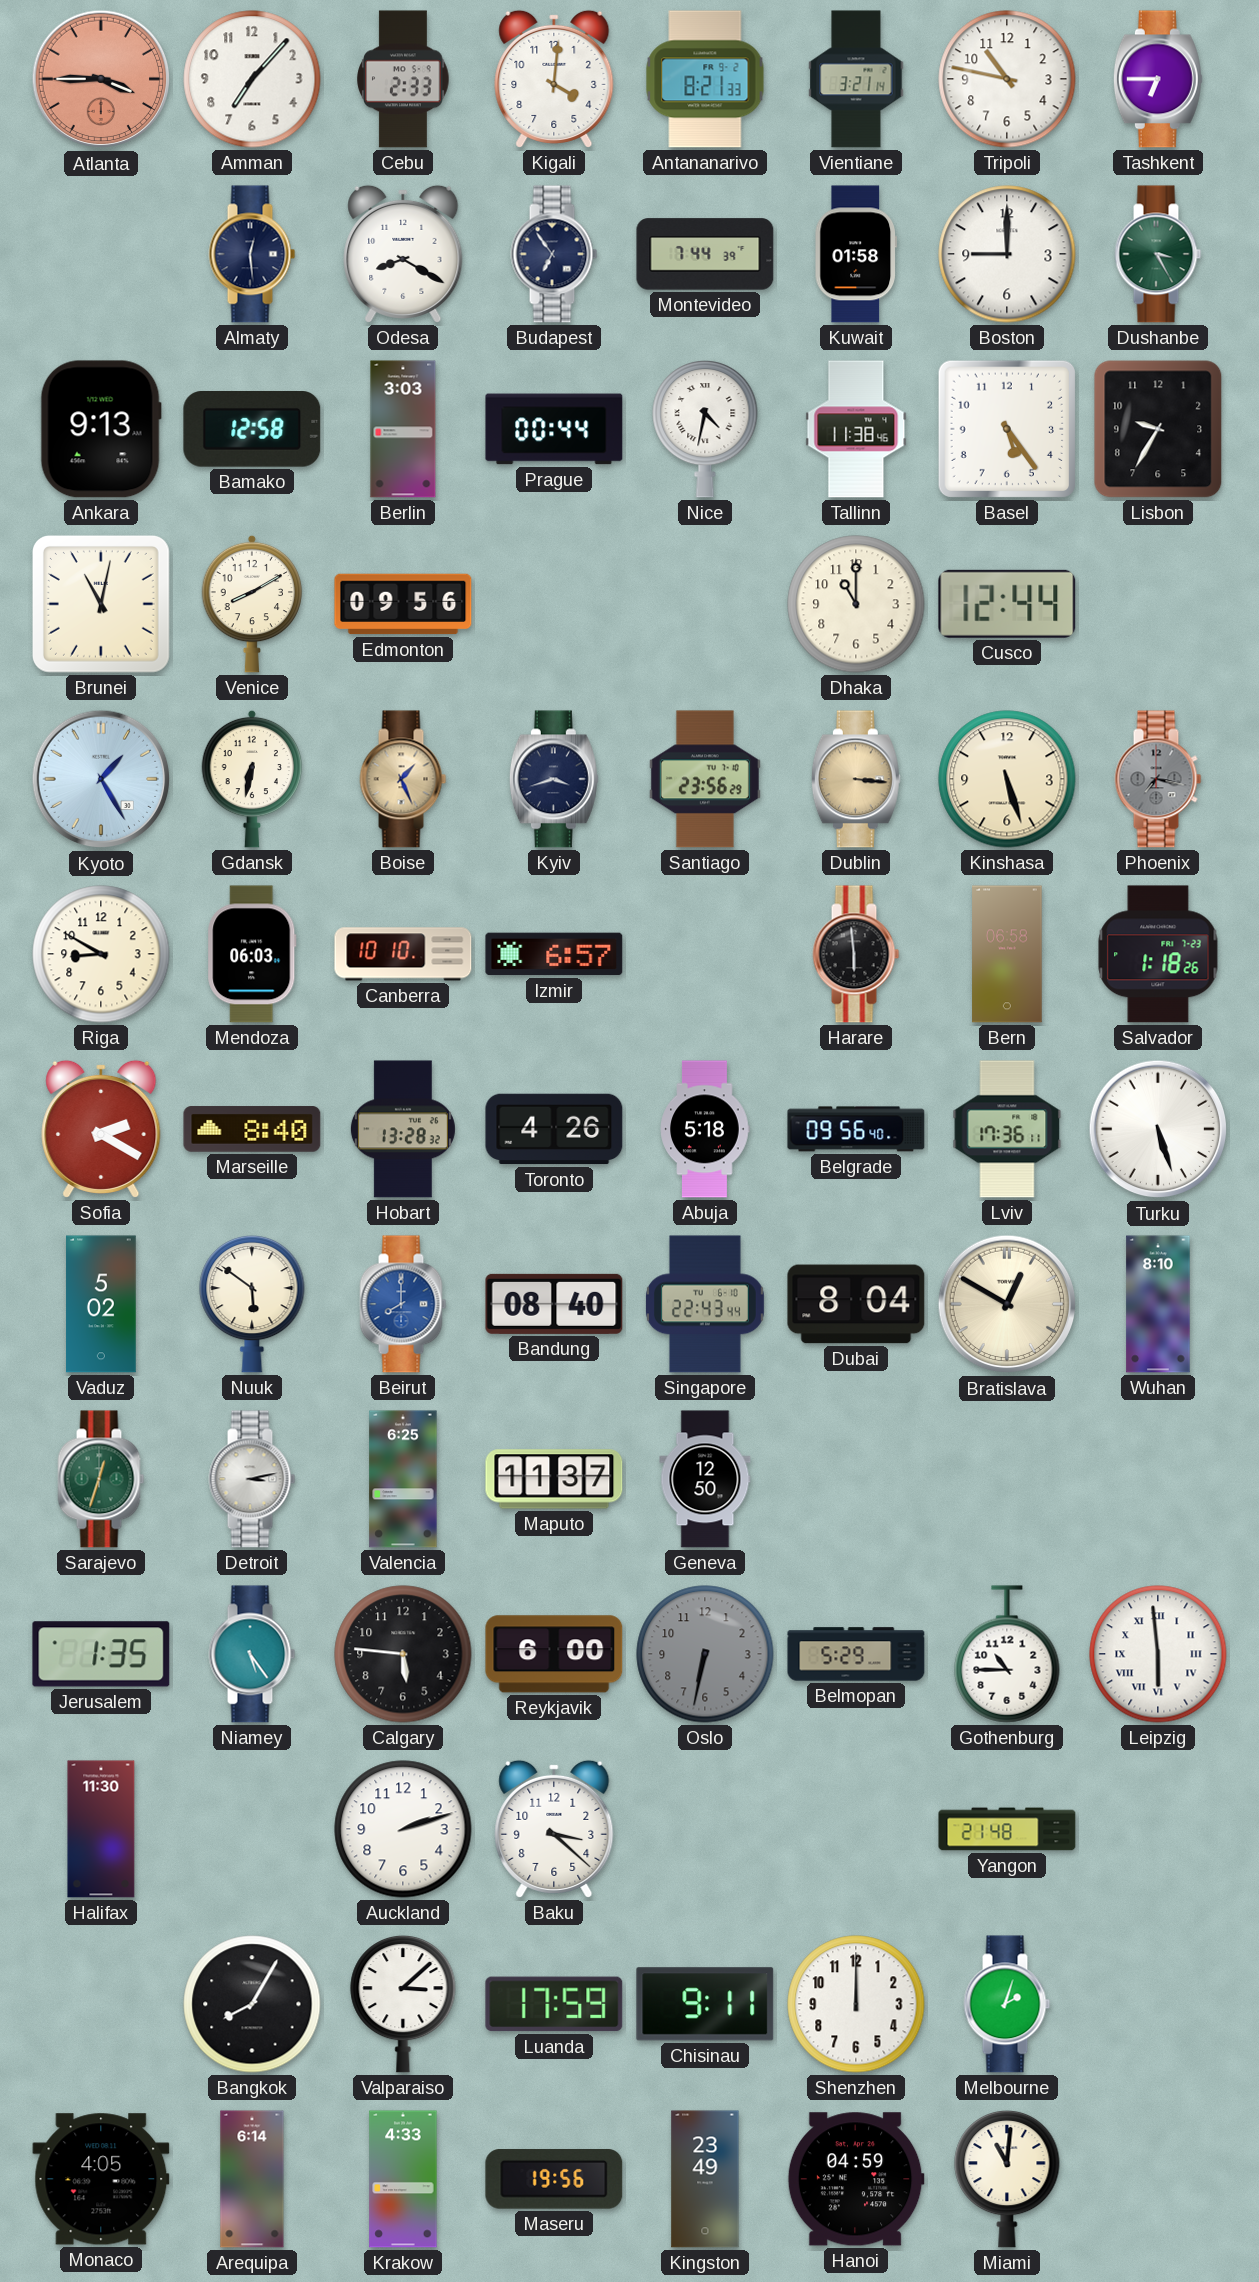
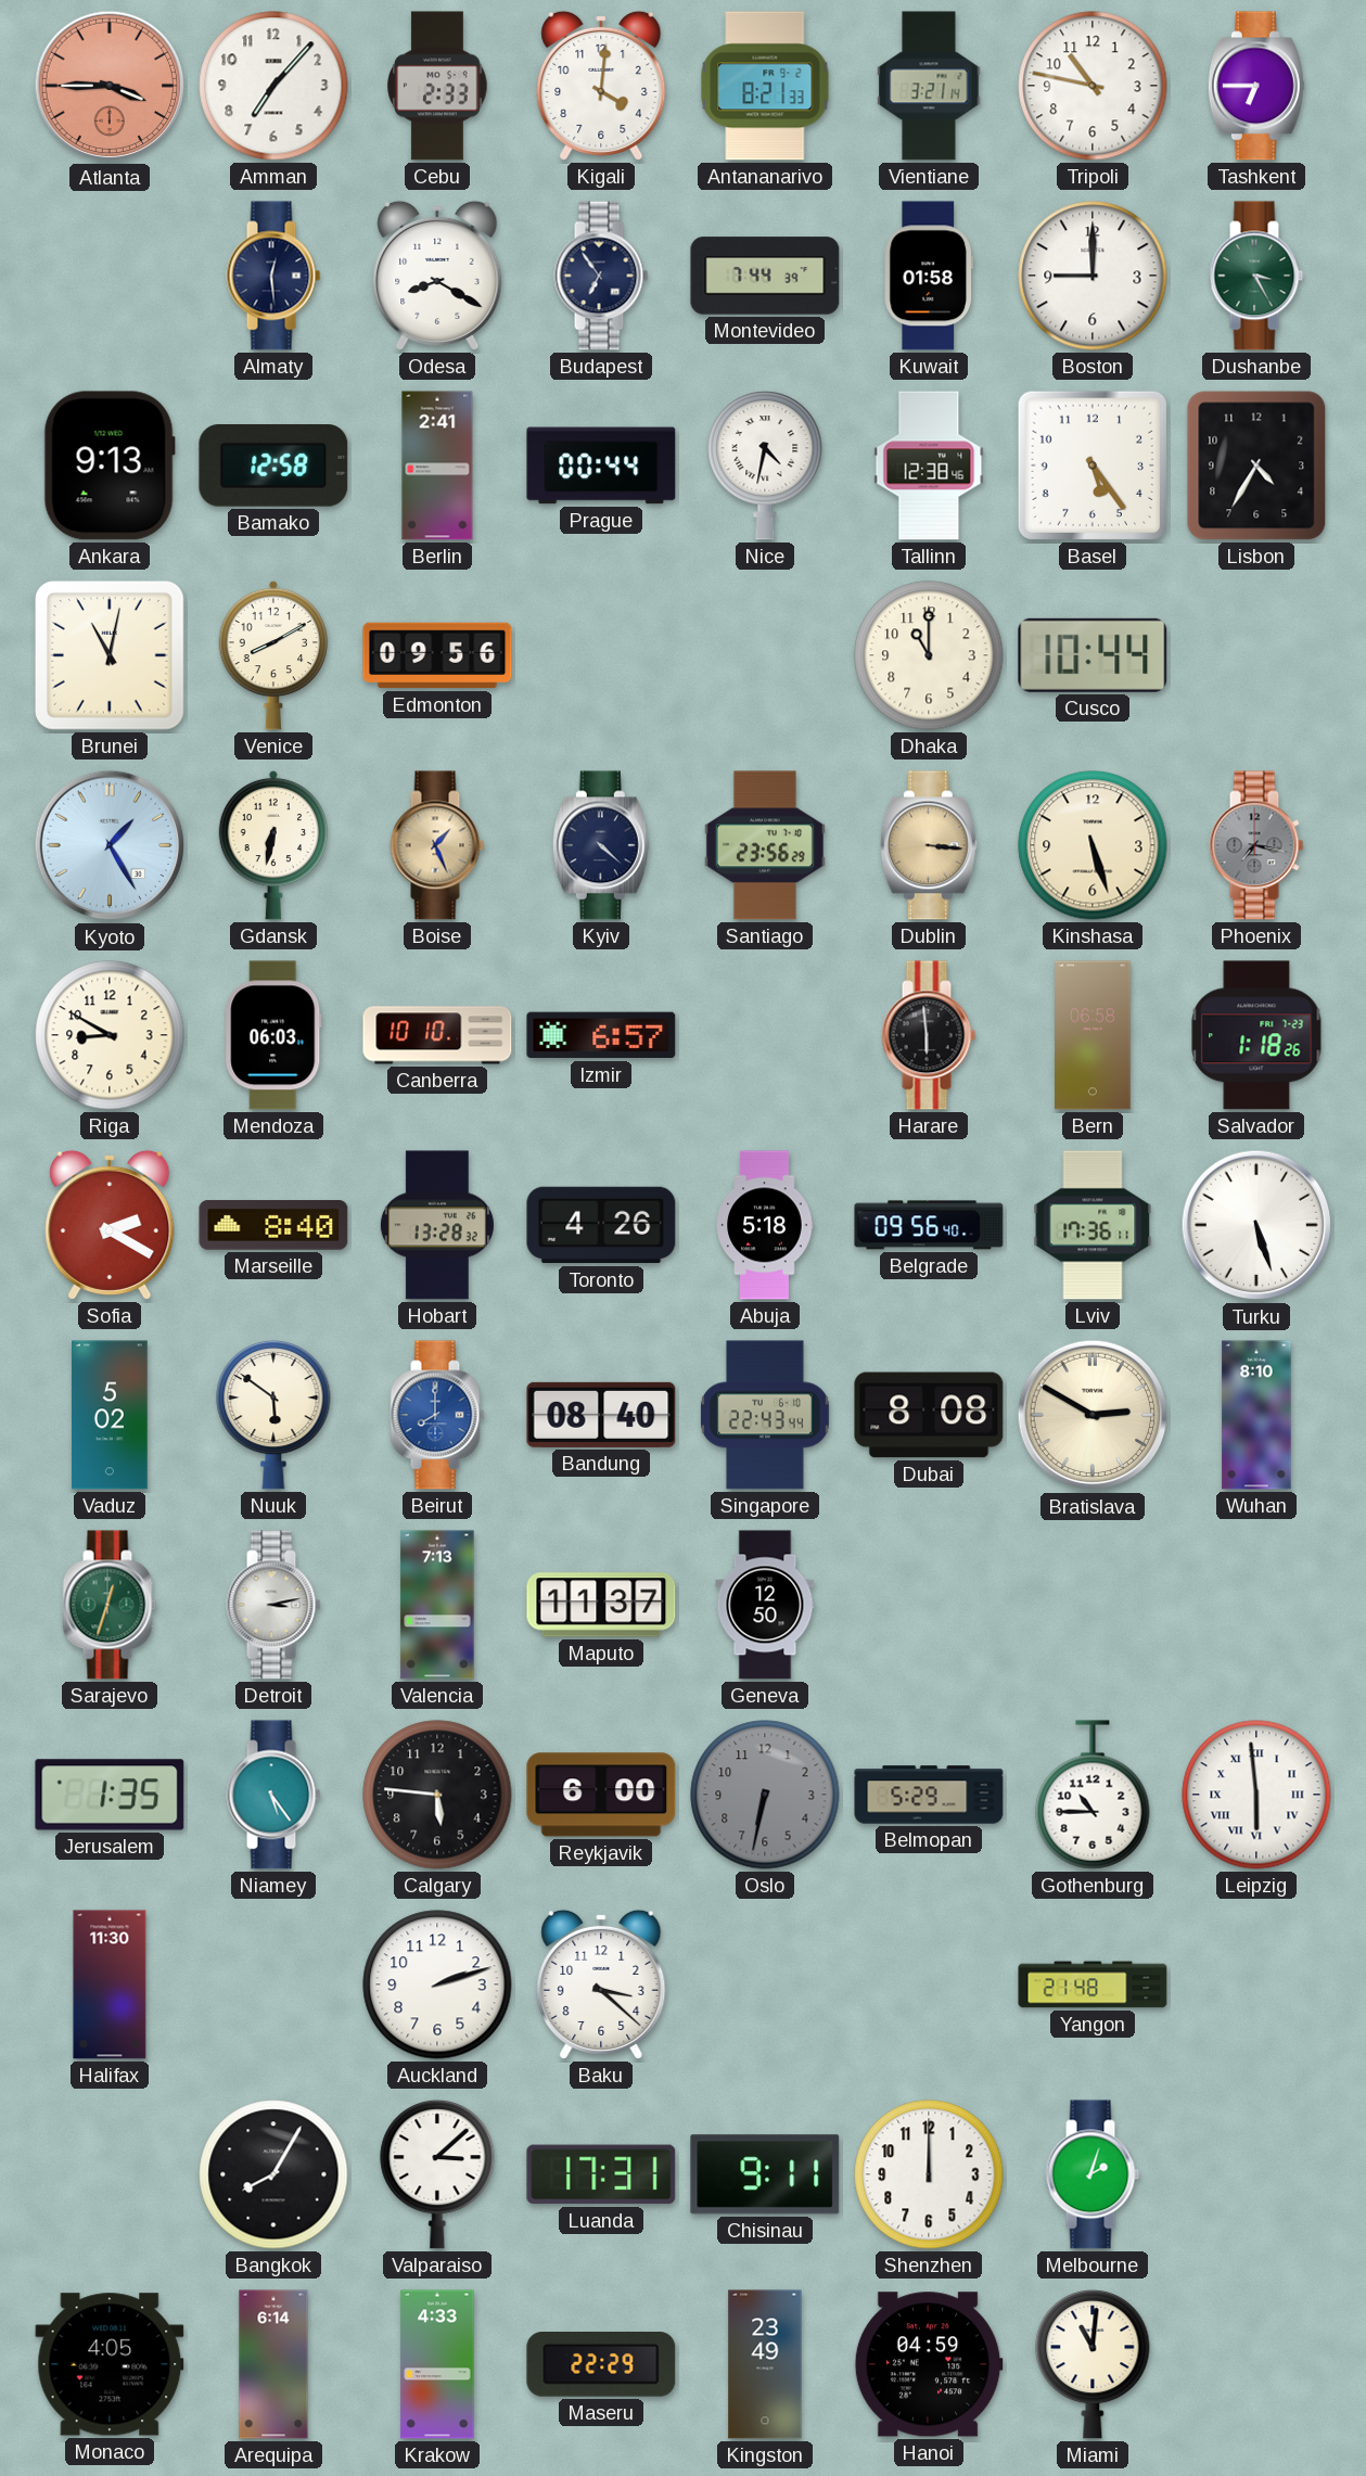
Berlin: 3:03 -> 2:41 (437, 465)
Tallinn: 11:38 -> 12:38 (929, 465)
Lisbon: 9:35 -> 4:35 (1256, 465)
Cusco: 12:44 -> 10:44 (1093, 655)
Kyiv: 3:42 -> 4:22 (601, 845)
Dubai: 8:04 -> 8:08 (929, 1415)
Bratislava: 12:50 -> 2:50 (1093, 1415)
Valencia: 6:25 -> 7:13 (437, 1605)
Luanda: 17:59 -> 17:31 (601, 2174)
Maseru: 19:56 -> 22:29 (601, 2364)
